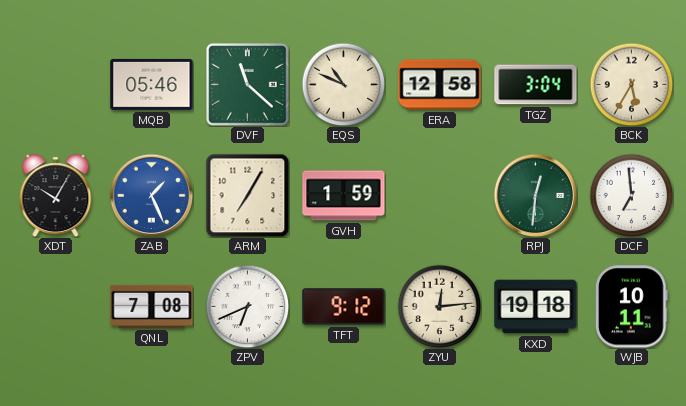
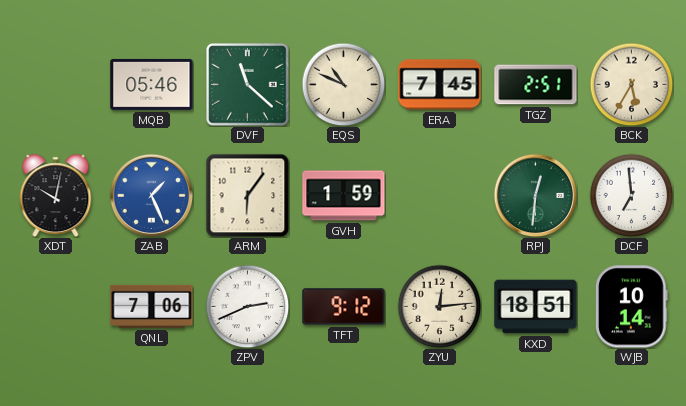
ERA: 12:58 -> 7:45 (440, 85)
TGZ: 3:04 -> 2:51 (536, 85)
XDT: 10:05 -> 10:02 (56, 195)
ARM: 7:05 -> 6:06 (247, 195)
QNL: 7:08 -> 7:06 (152, 306)
ZPV: 6:41 -> 2:41 (247, 306)
KXD: 19:18 -> 18:51 (536, 307)
WJB: 10:11 -> 10:14 (632, 307)
